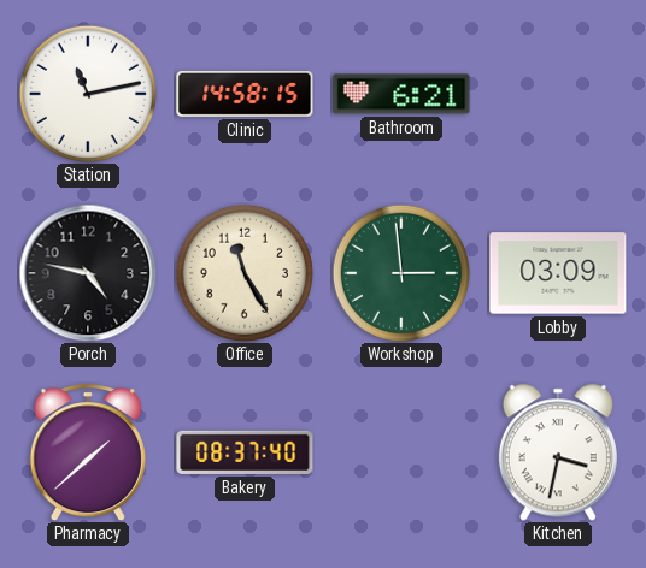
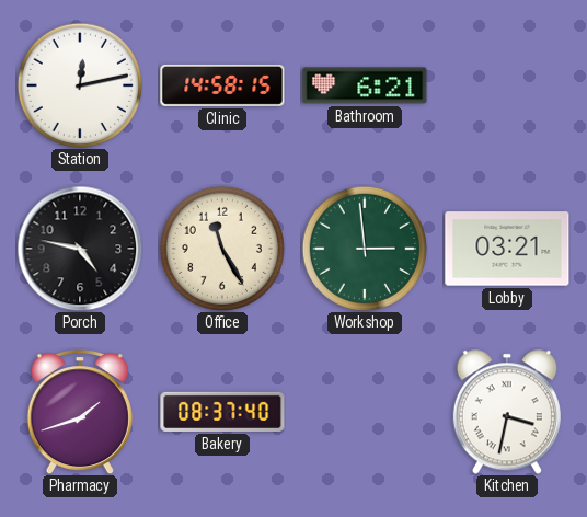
Station: 11:13 -> 12:13 (80, 85)
Lobby: 03:09 -> 03:21 (507, 249)
Pharmacy: 1:38 -> 1:42 (80, 413)
